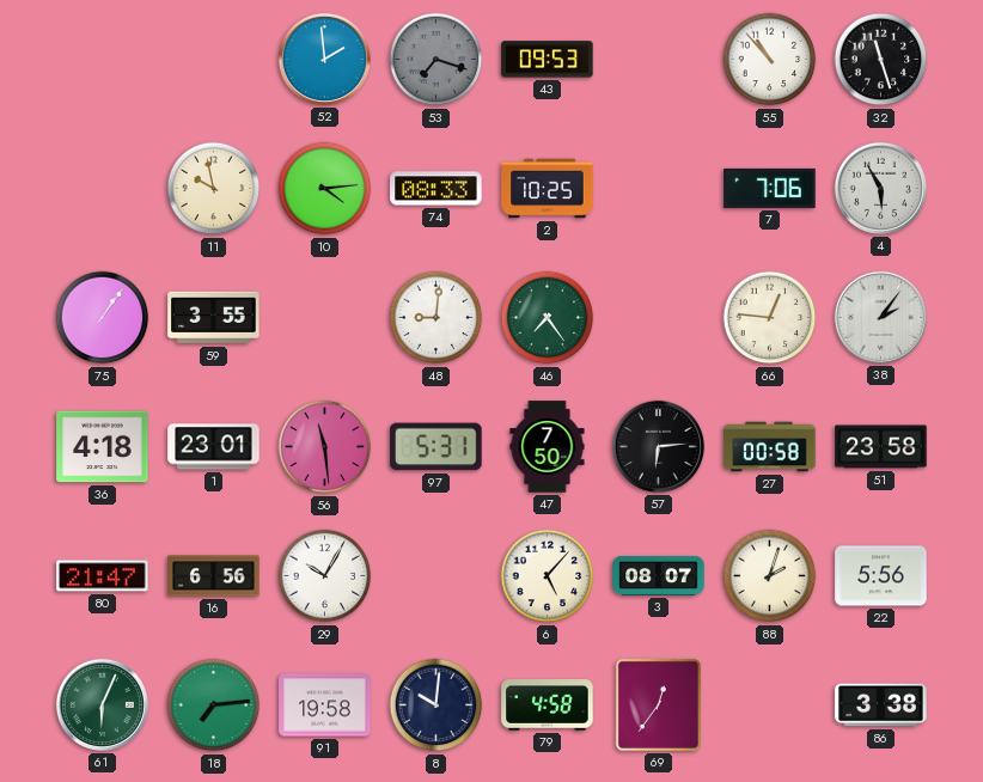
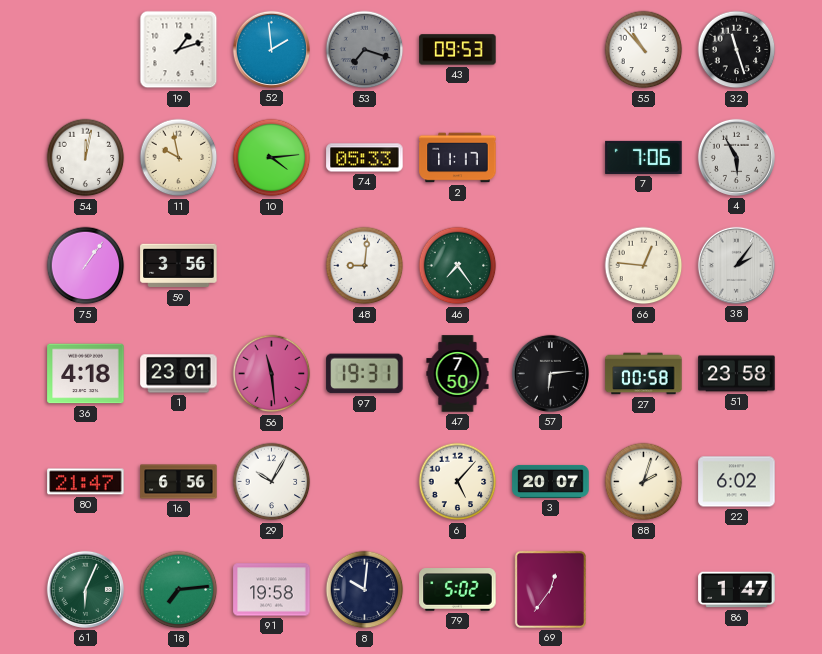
19: none -> 1:12 (179, 50)
54: none -> 12:02 (86, 158)
74: 08:33 -> 05:33 (365, 158)
2: 10:25 -> 11:17 (458, 158)
59: 3:55 -> 3:56 (179, 266)
97: 5:31 -> 19:31 (365, 374)
3: 08:07 -> 20:07 (551, 481)
22: 5:56 -> 6:02 (737, 482)
79: 4:58 -> 5:02 (458, 590)
86: 3:38 -> 1:47 (737, 590)
